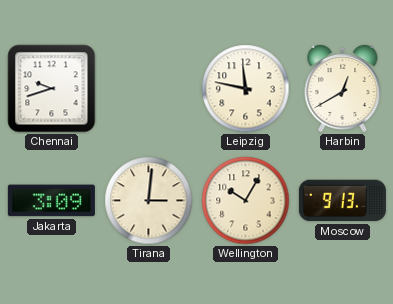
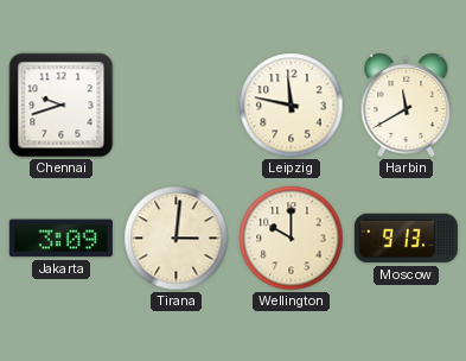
Harbin: 12:40 -> 11:40 (407, 104)
Wellington: 10:05 -> 10:00 (292, 239)
